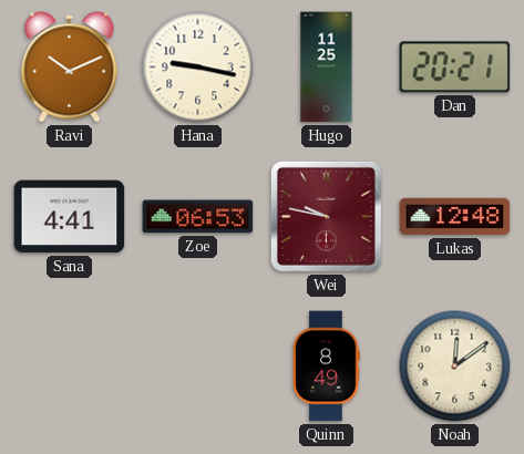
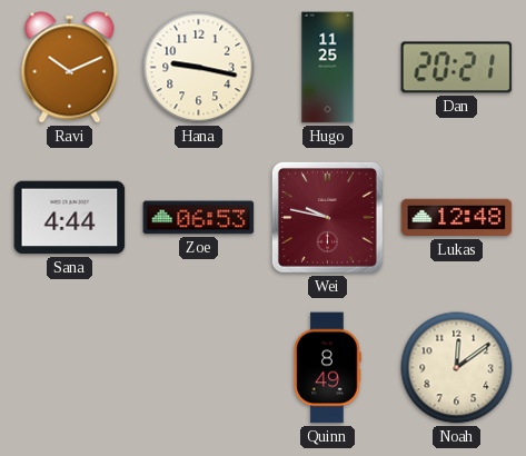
Sana: 4:41 -> 4:44 (70, 218)
